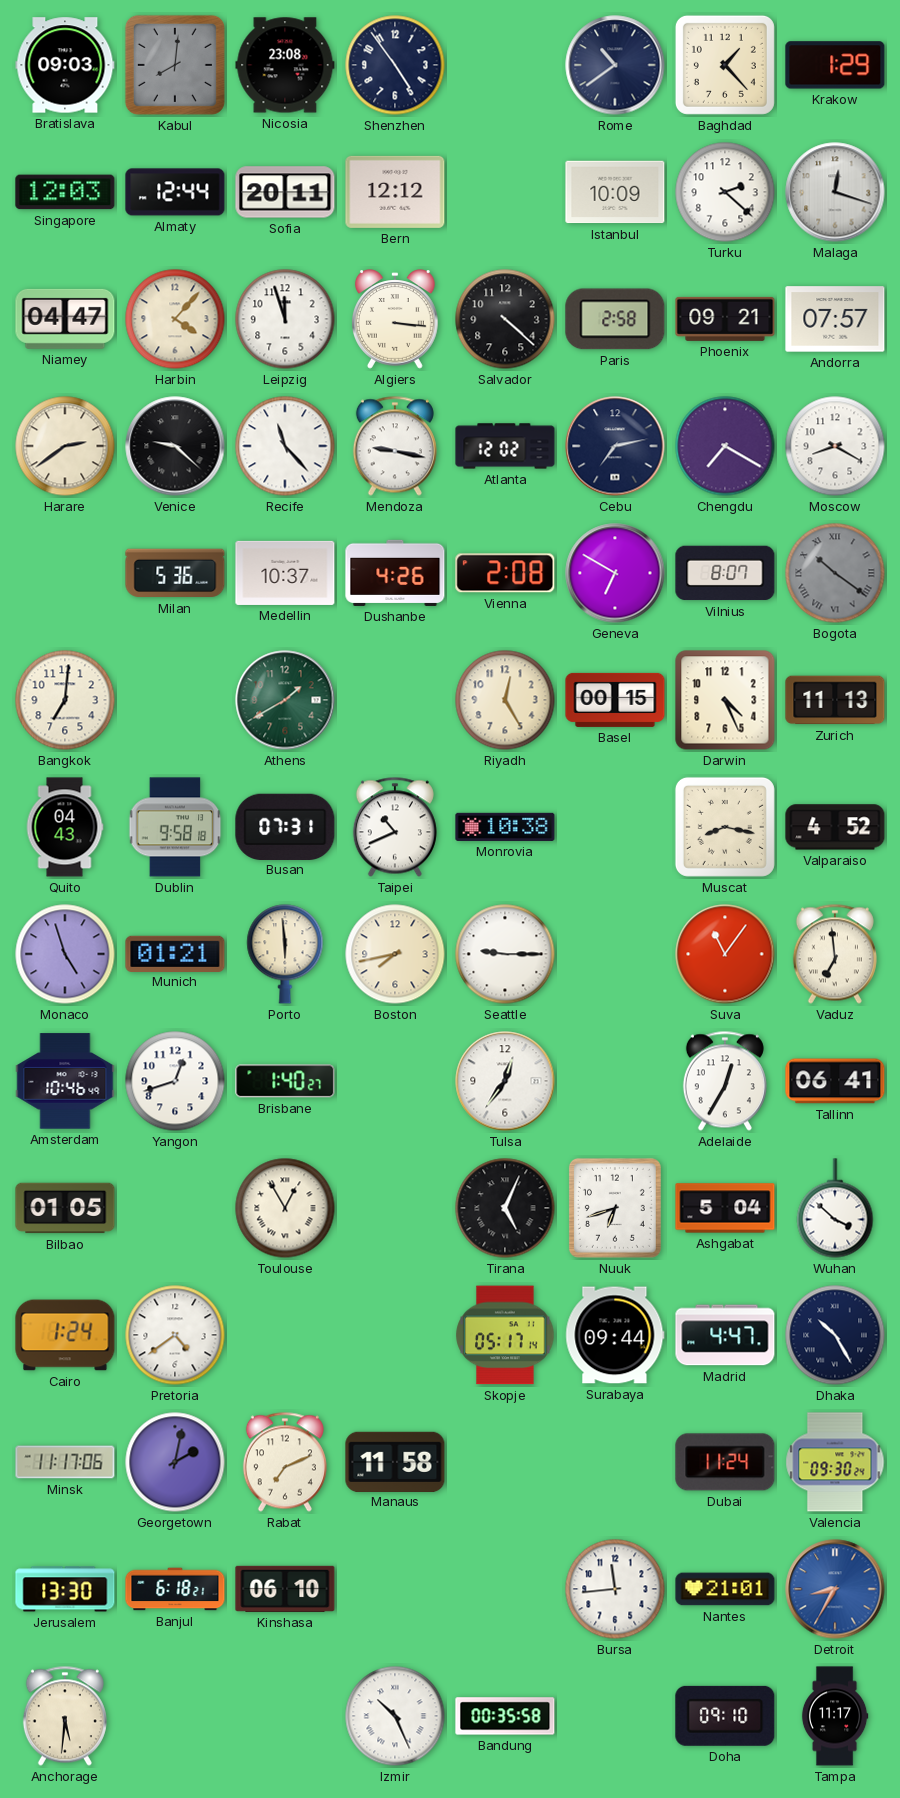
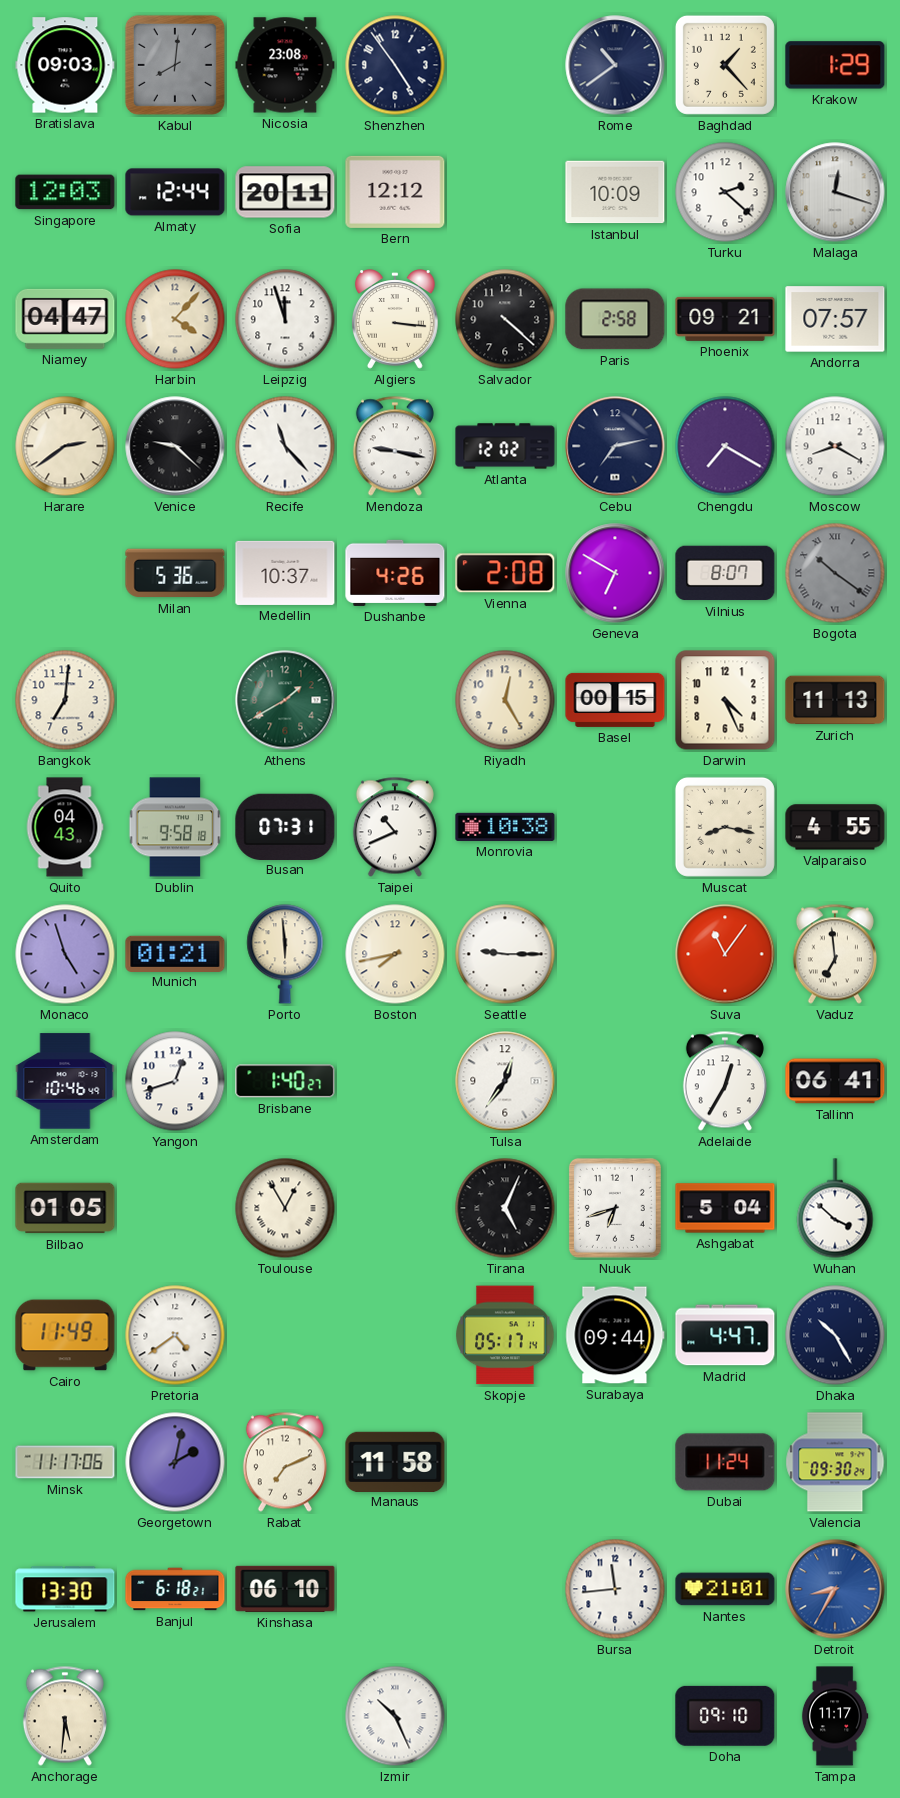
Valparaiso: 4:52 -> 4:55 (835, 827)
Cairo: 1:24 -> 11:49 (65, 1335)
Bandung: 00:35 -> none (505, 1716)
